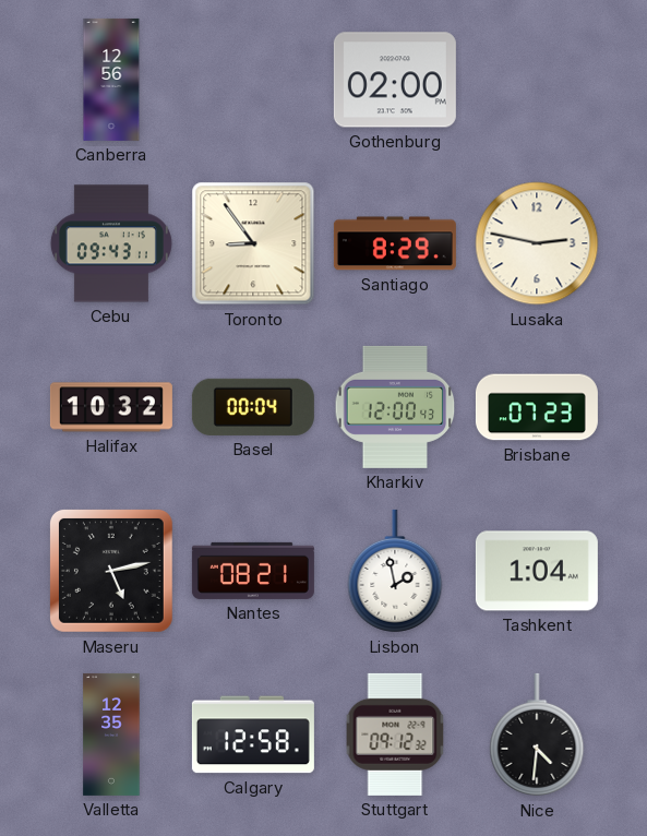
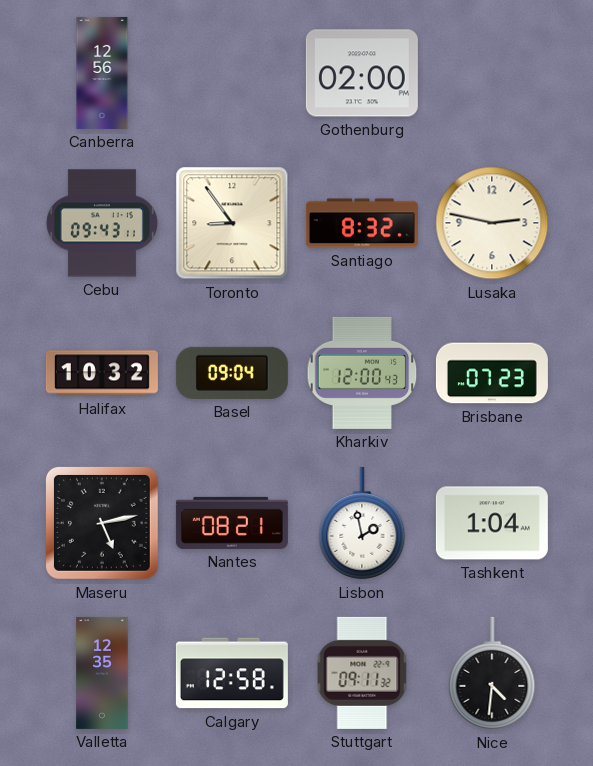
Santiago: 8:29 -> 8:32 (362, 223)
Basel: 00:04 -> 09:04 (232, 373)
Stuttgart: 09:12 -> 09:11 (362, 673)
